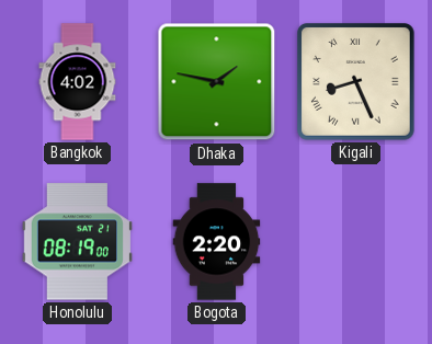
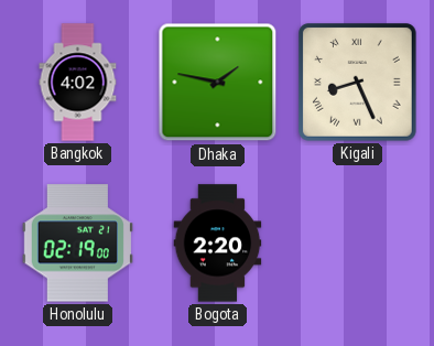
Honolulu: 08:19 -> 02:19 (77, 244)
